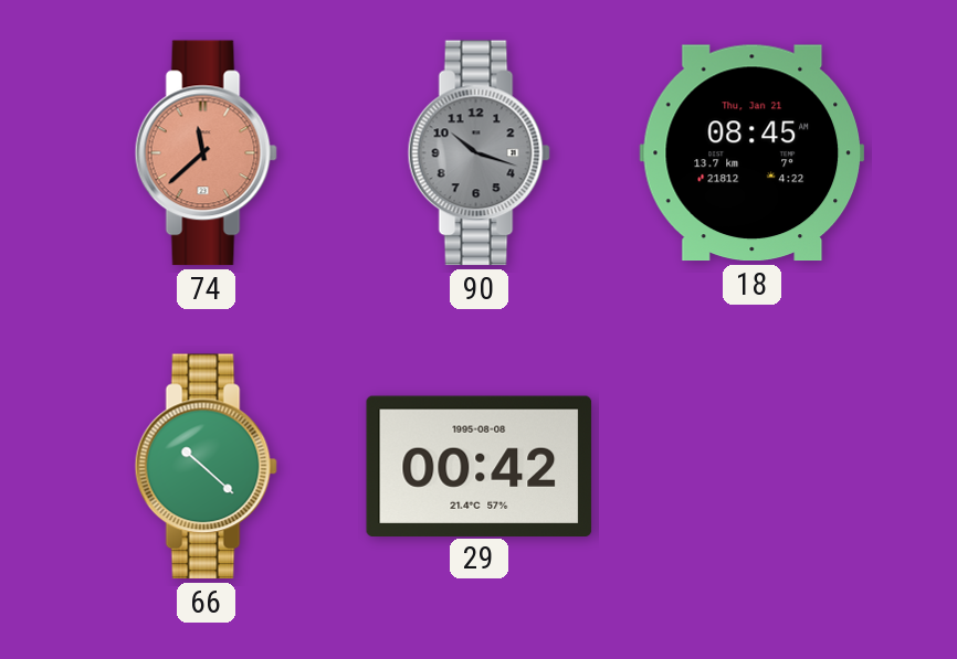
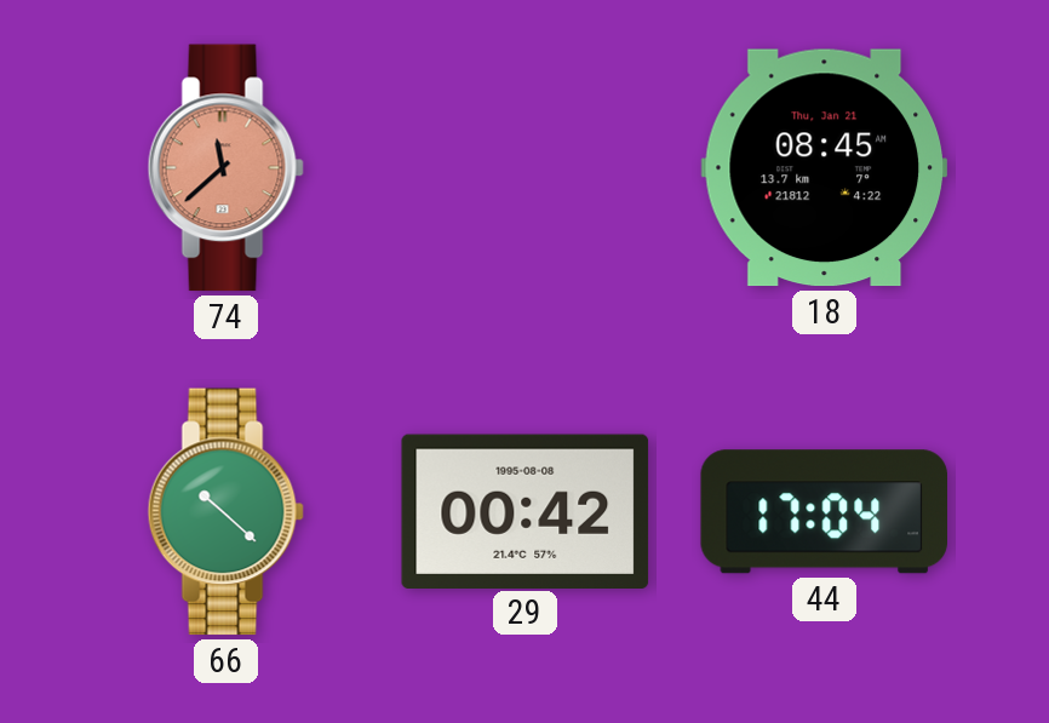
90: 10:18 -> none (478, 153)
44: none -> 17:04 (824, 512)
